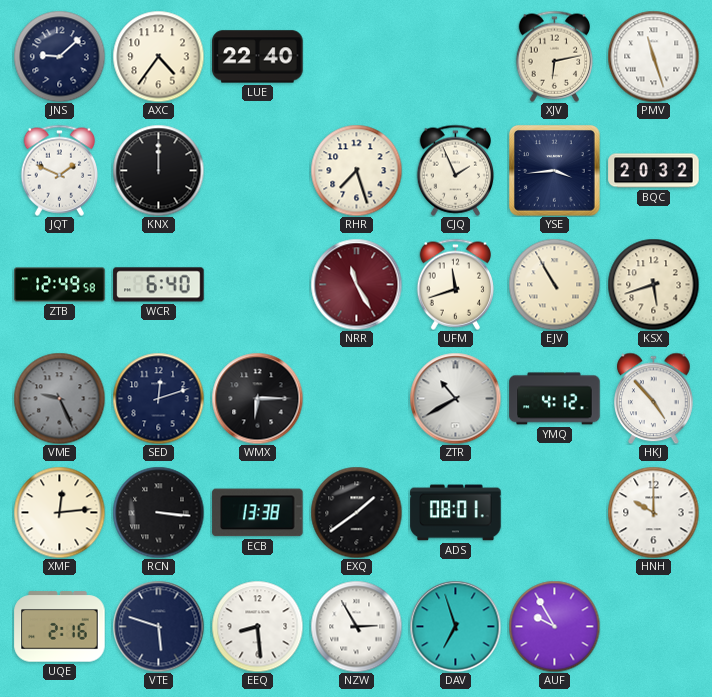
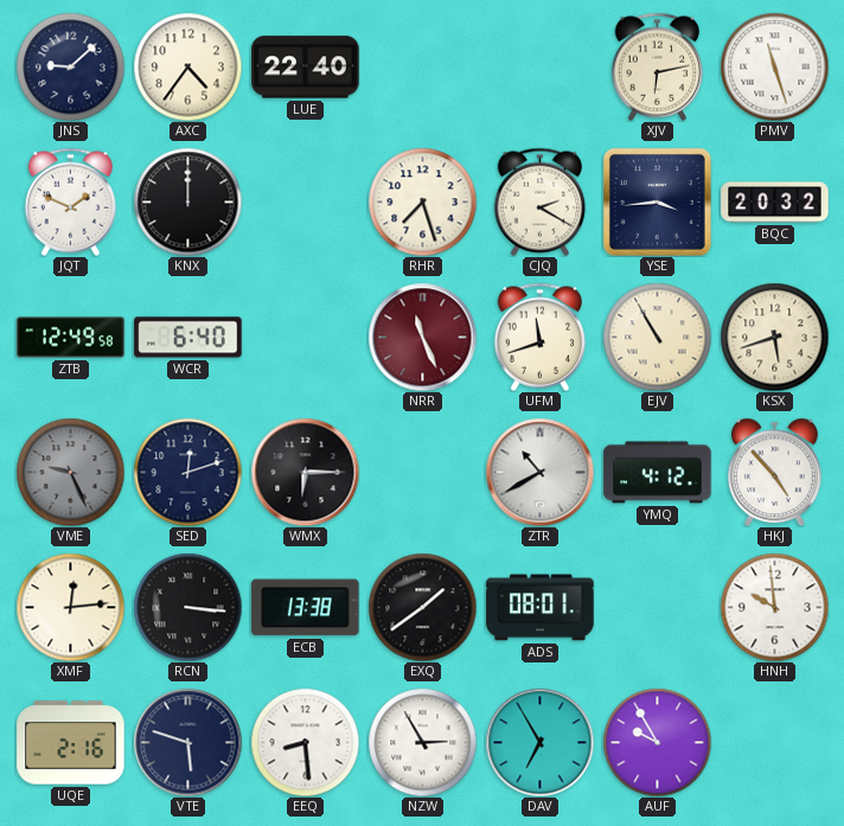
CJQ: 1:56 -> 2:20 (541, 201)
NRR: 11:25 -> 11:26 (422, 337)
HNH: 10:00 -> 9:59 (774, 607)
DAV: 6:57 -> 6:55 (539, 742)
